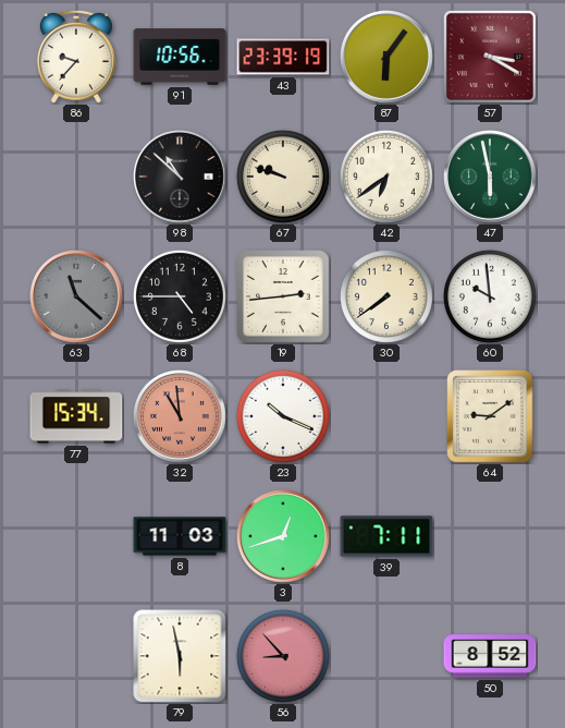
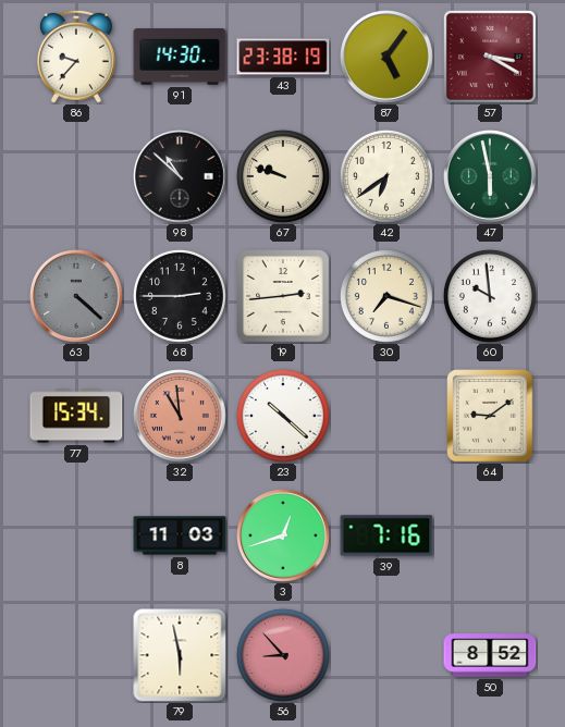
91: 10:56 -> 14:30 (180, 57)
43: 23:39 -> 23:38 (283, 57)
87: 6:06 -> 5:06 (388, 58)
63: 11:22 -> 4:22 (77, 297)
68: 4:45 -> 2:45 (180, 296)
30: 7:39 -> 7:18 (386, 296)
23: 10:19 -> 10:22 (283, 416)
39: 7:11 -> 7:16 (386, 535)
